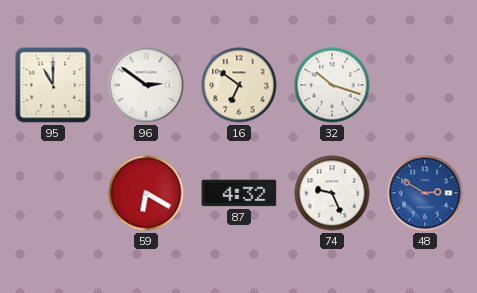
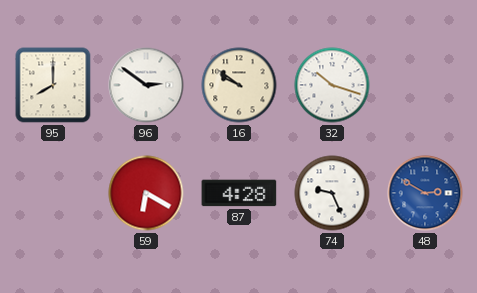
95: 11:00 -> 8:00 (53, 85)
16: 6:51 -> 9:51 (239, 85)
87: 4:32 -> 4:28 (239, 193)
